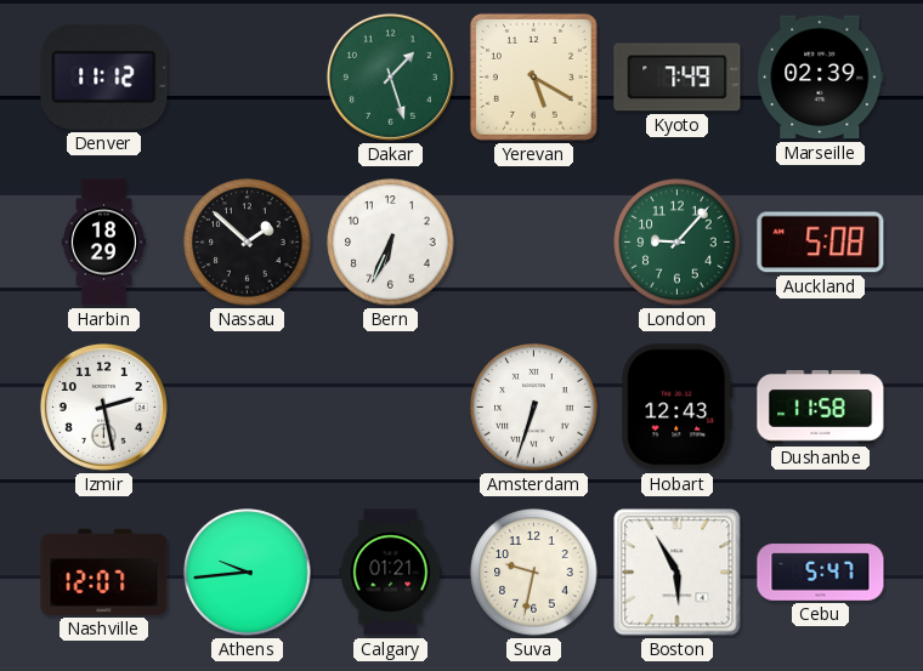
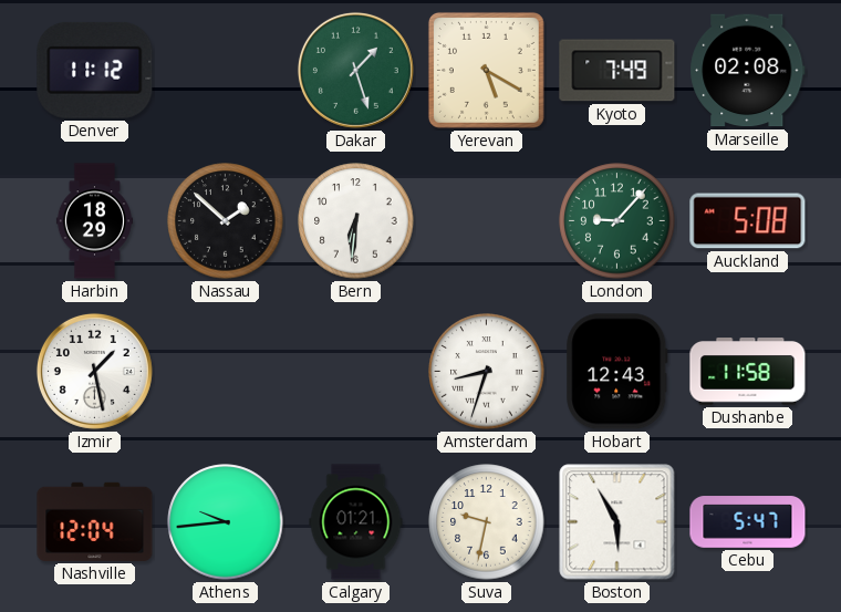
Marseille: 02:39 -> 02:08 (748, 71)
Bern: 6:34 -> 6:31 (356, 221)
Izmir: 2:28 -> 1:28 (94, 371)
Amsterdam: 6:33 -> 8:33 (487, 372)
Nashville: 12:07 -> 12:04 (95, 521)
